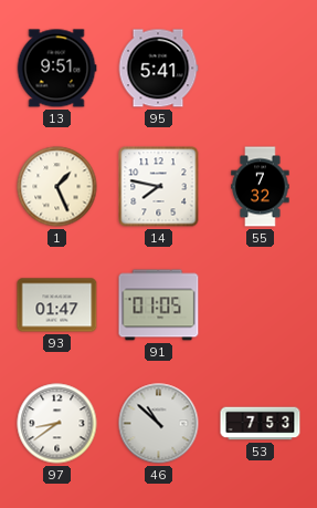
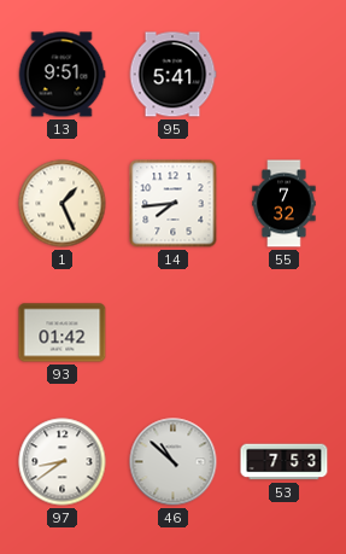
14: 7:47 -> 7:44 (174, 204)
93: 01:47 -> 01:42 (63, 333)
91: 01:05 -> none (159, 305)
